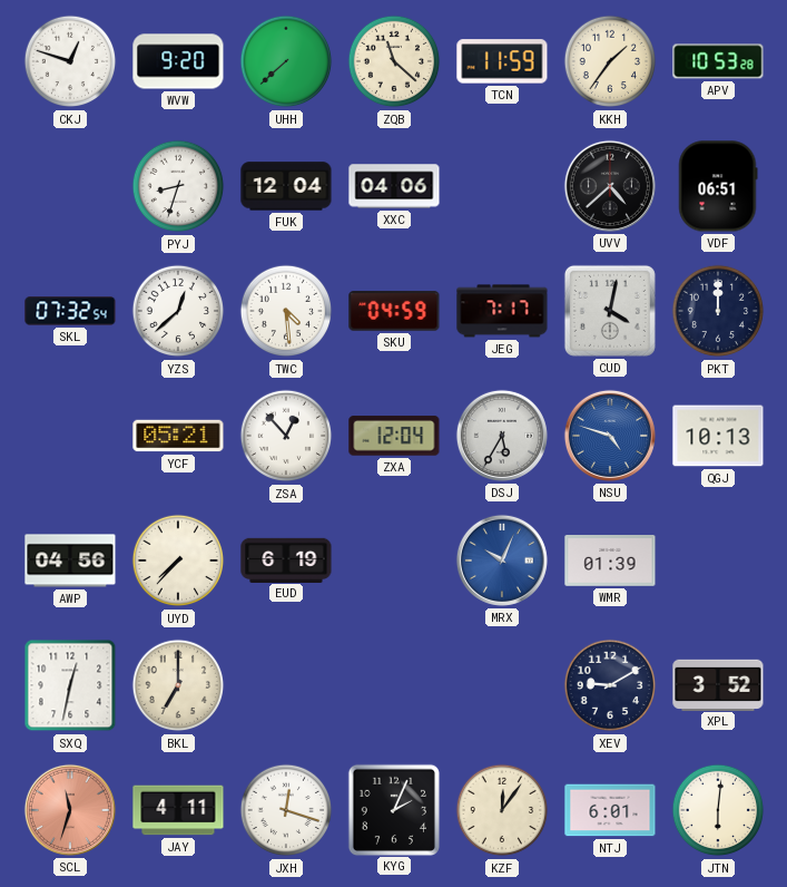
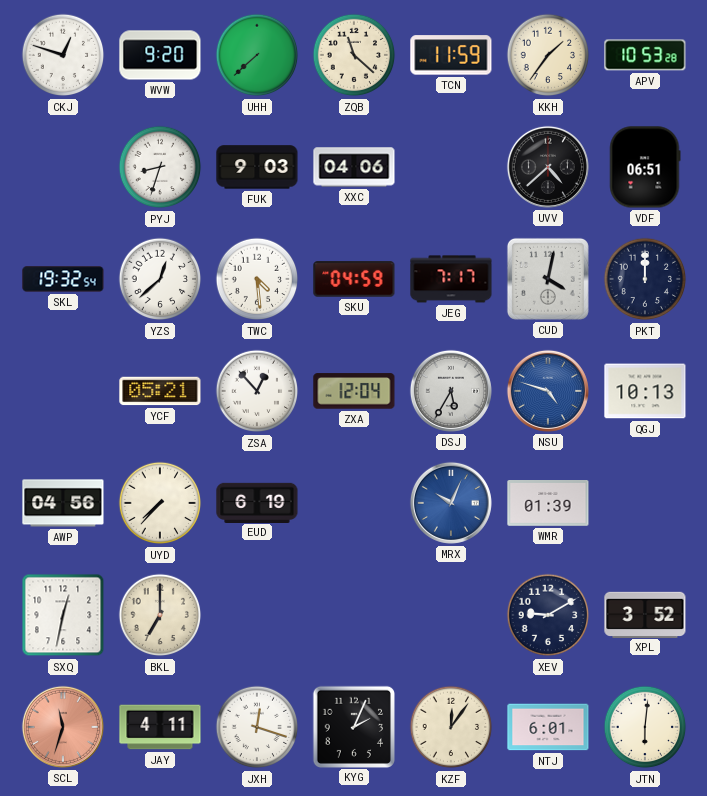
FUK: 12:04 -> 9:03 (257, 167)
SKL: 07:32 -> 19:32 (63, 279)
